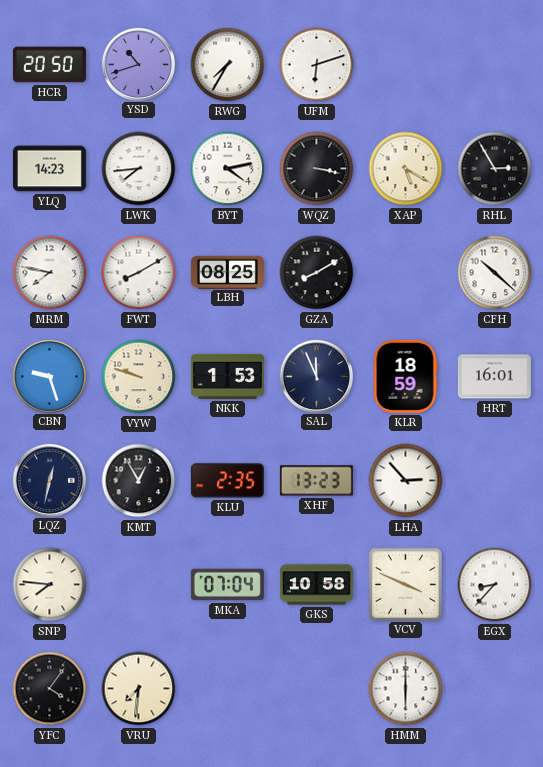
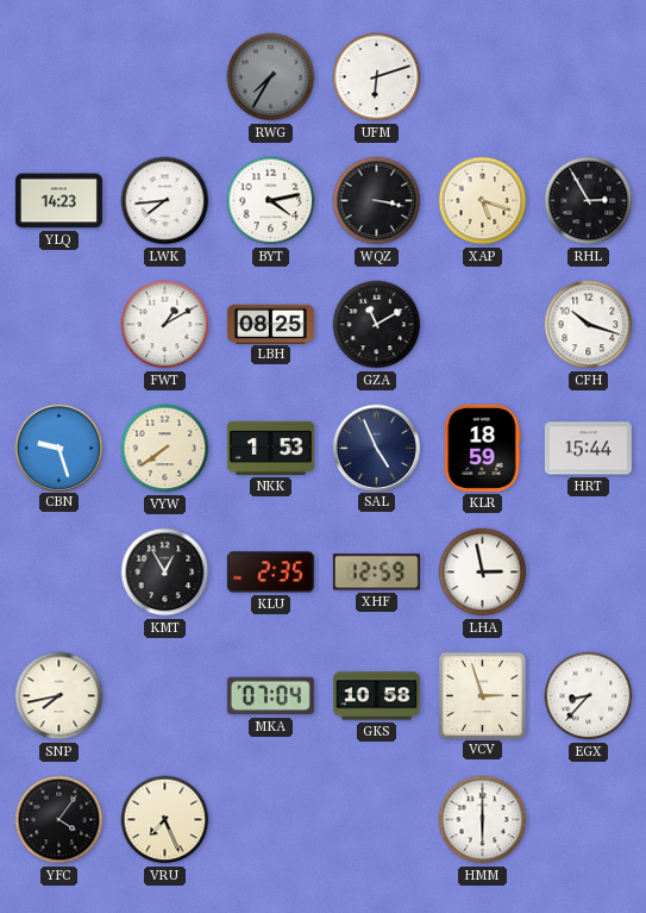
HCR: 20:50 -> none (49, 65)
YSD: 10:42 -> none (138, 64)
RWG dial: white -> grey (271, 77)
XAP: 5:20 -> 5:18 (483, 201)
MRM: 7:47 -> none (50, 273)
FWT: 8:10 -> 1:10 (165, 325)
GZA: 8:10 -> 11:10 (377, 325)
CFH: 10:22 -> 10:18 (589, 325)
VYW: 9:48 -> 7:39 (165, 449)
SAL: 11:56 -> 4:56 (376, 448)
HRT: 16:01 -> 15:44 (588, 449)
LQZ: 12:32 -> none (49, 480)
XHF: 13:23 -> 12:59 (376, 573)
LHA: 2:53 -> 2:58 (483, 573)
SNP: 7:46 -> 7:43 (59, 696)
VCV: 3:49 -> 2:57 (482, 695)
VRU: 7:31 -> 7:26 (165, 820)
